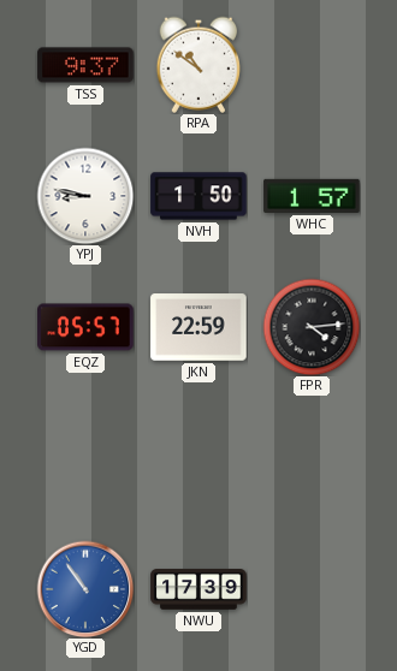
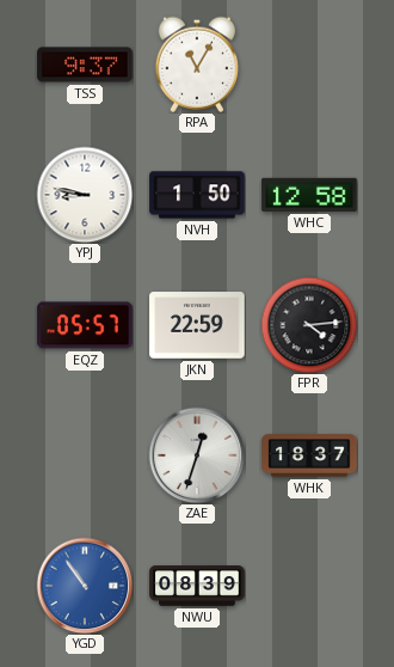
RPA: 10:51 -> 11:05 (196, 65)
WHC: 1:57 -> 12:58 (309, 195)
ZAE: none -> 12:33 (197, 455)
WHK: none -> 18:37 (309, 455)
NWU: 17:39 -> 08:39 (197, 586)
